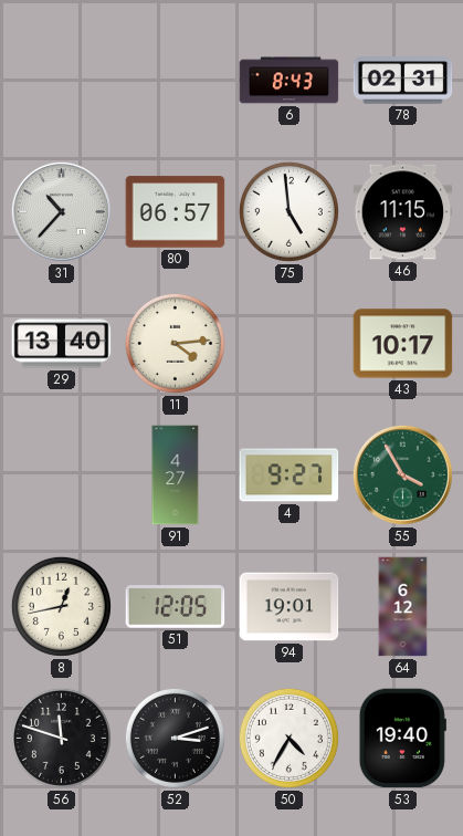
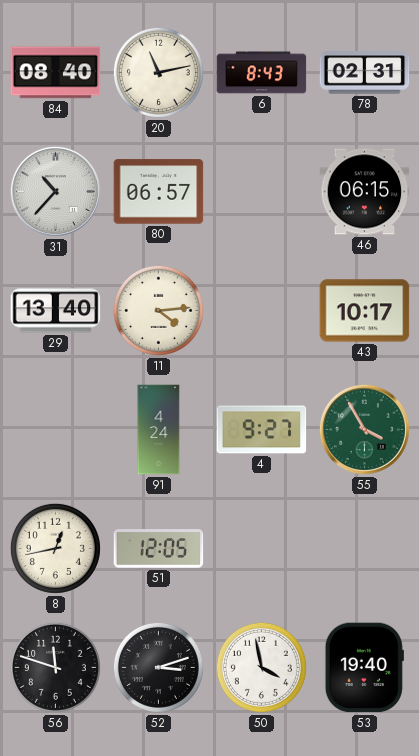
84: none -> 08:40 (56, 73)
20: none -> 11:13 (158, 72)
75: 4:59 -> none (288, 211)
46: 11:15 -> 06:15 (365, 192)
91: 4:27 -> 4:24 (159, 430)
94: 19:01 -> none (290, 607)
64: 6:12 -> none (403, 607)
50: 4:35 -> 3:58 (261, 667)
